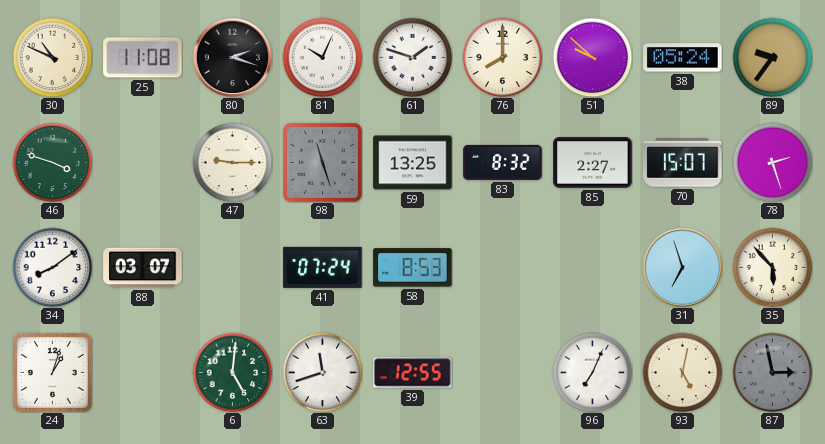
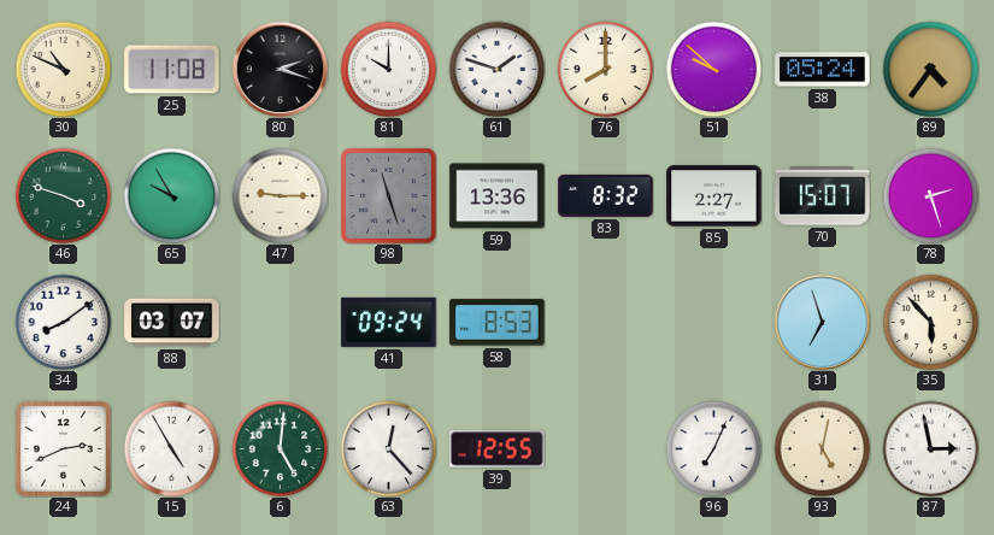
81: 10:04 -> 10:00 (388, 69)
89: 9:36 -> 4:36 (930, 69)
65: none -> 9:55 (171, 195)
59: 13:25 -> 13:36 (498, 196)
41: 07:24 -> 09:24 (389, 322)
24: 1:03 -> 2:41 (63, 448)
15: none -> 4:55 (171, 448)
63: 11:42 -> 12:23 (388, 448)
87 dial: grey -> white (930, 448)
